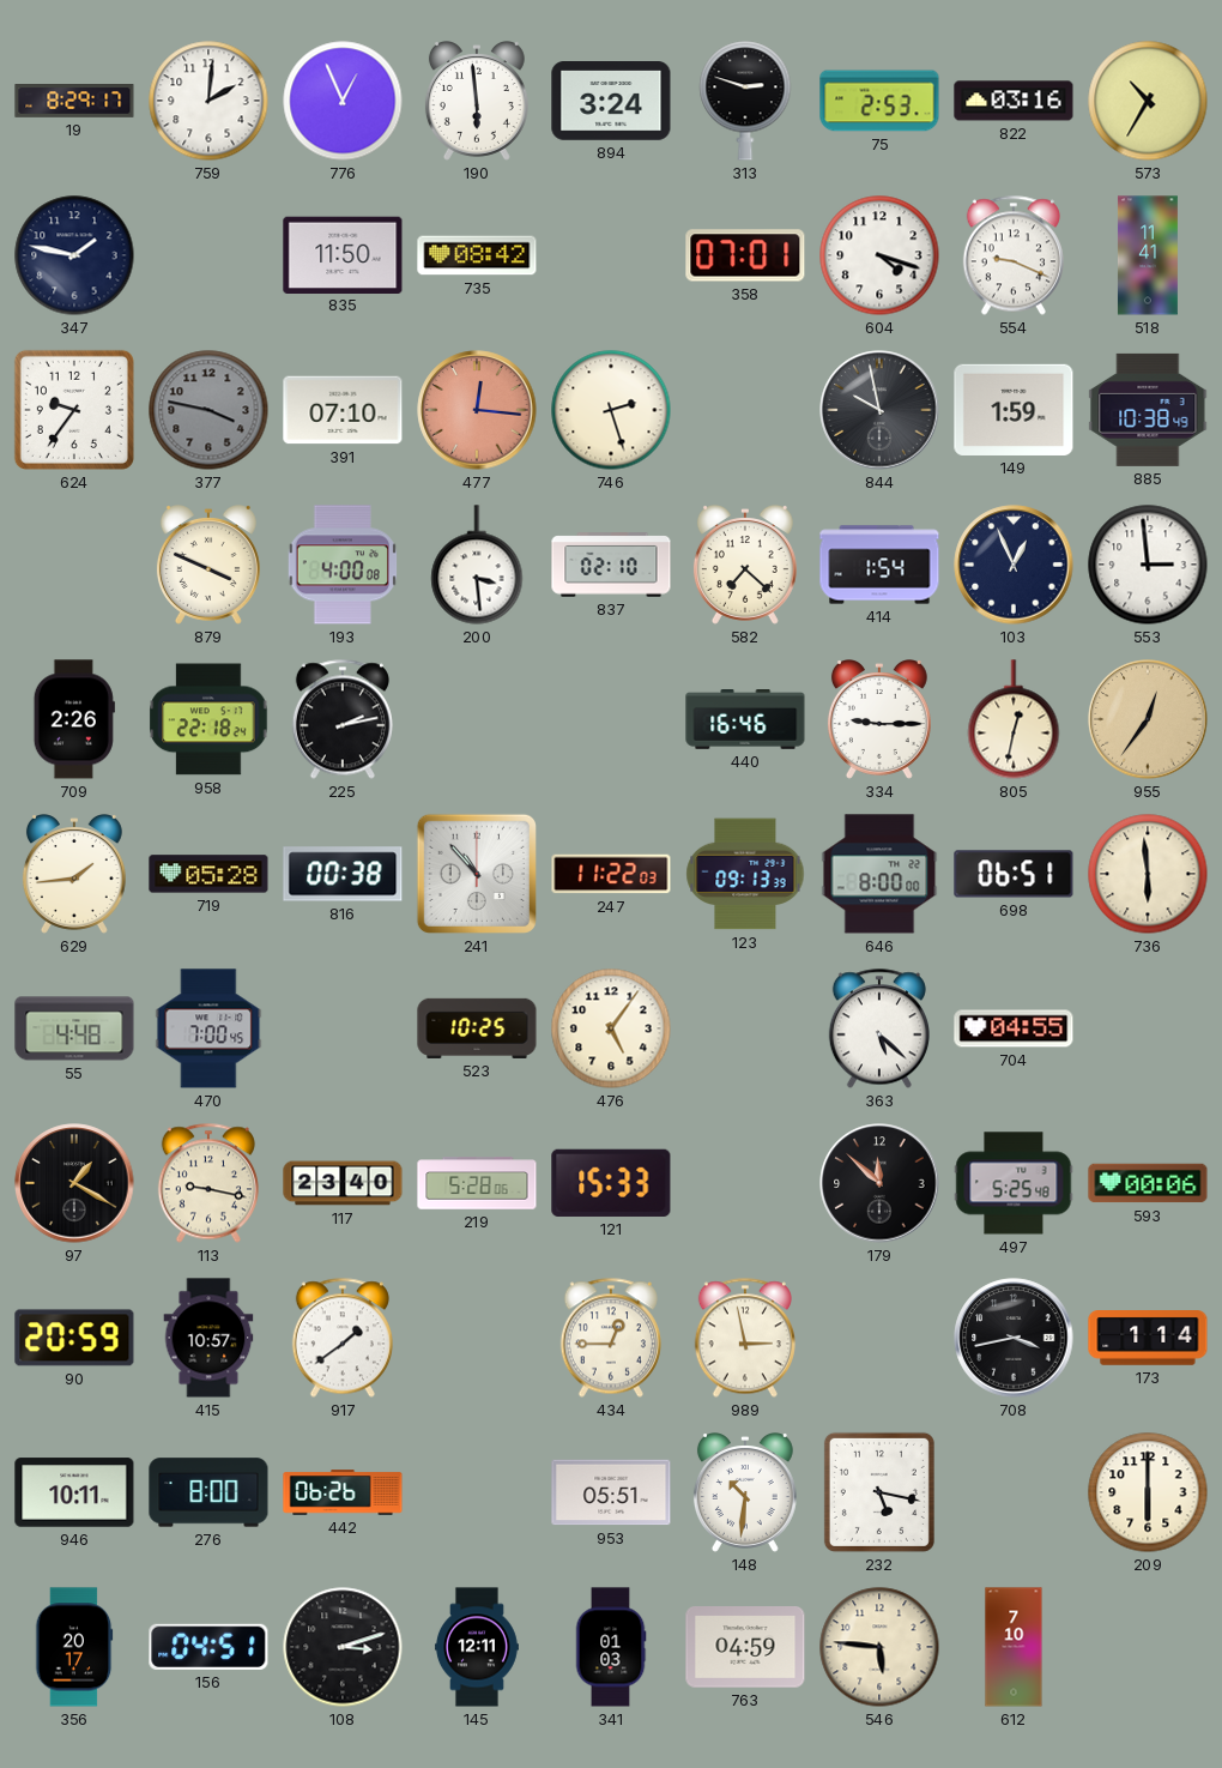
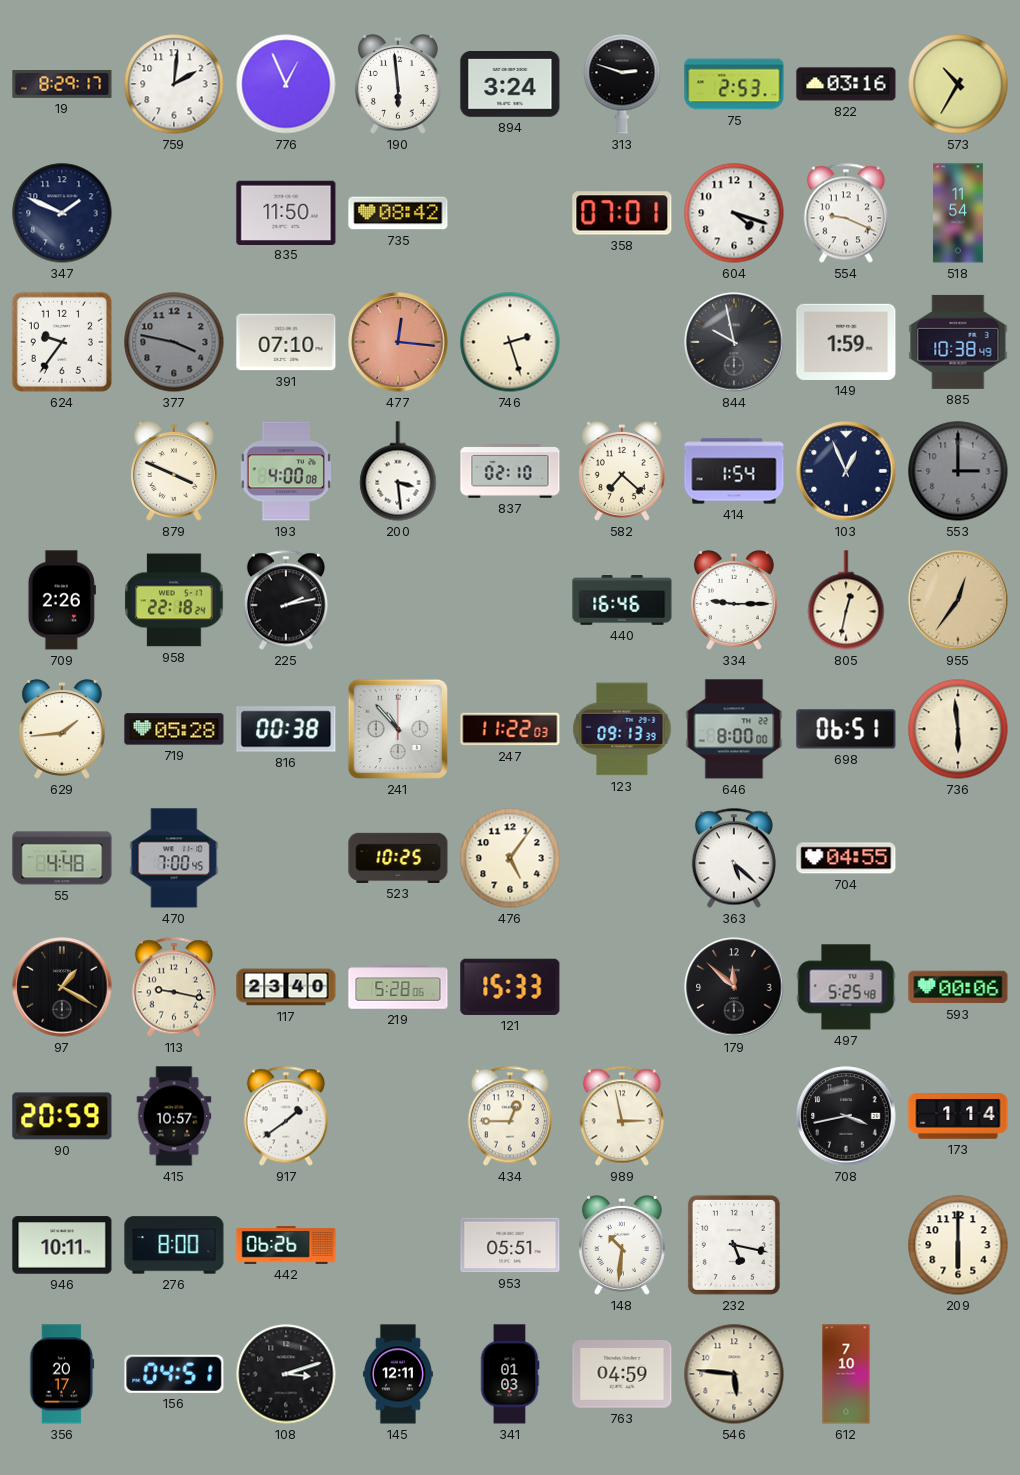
347: 1:47 -> 1:49 (62, 213)
518: 11:41 -> 11:54 (958, 213)
553: 2:59 -> 3:00 (958, 471)
553 dial: white -> grey (958, 471)
